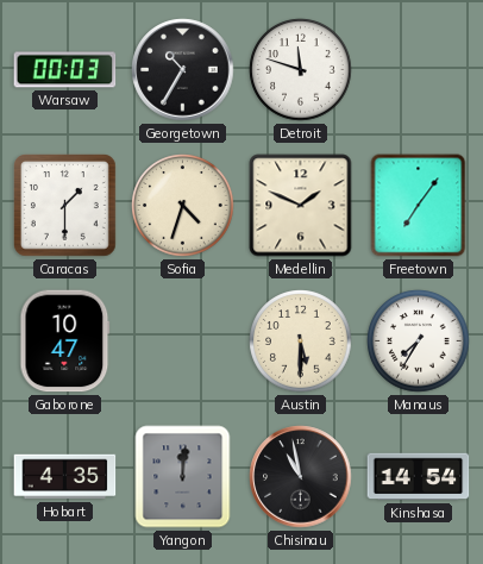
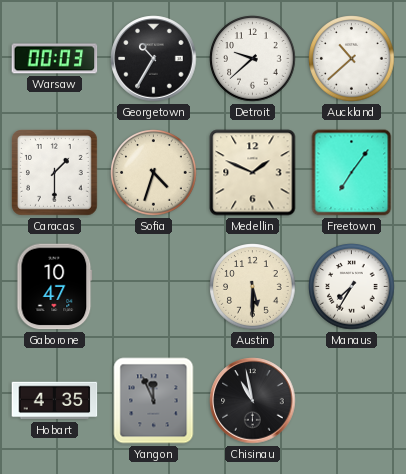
Detroit: 11:48 -> 9:38 (253, 59)
Auckland: none -> 10:38 (352, 59)
Yangon: 12:01 -> 11:56 (154, 401)
Kinshasa: 14:54 -> none (419, 477)
